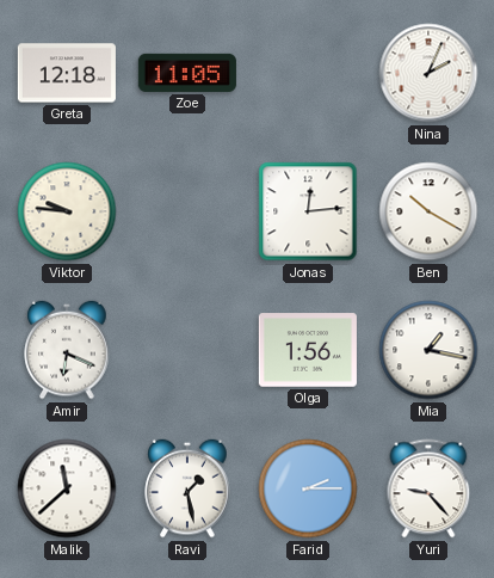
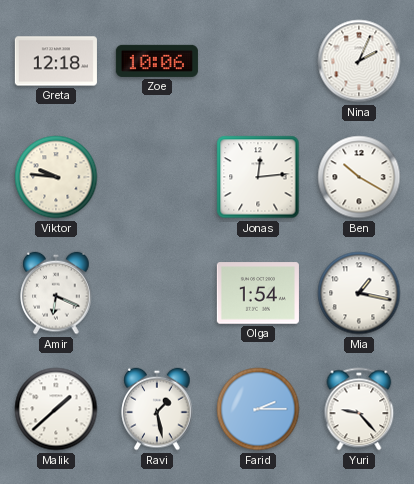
Zoe: 11:05 -> 10:06 (157, 61)
Olga: 1:56 -> 1:54 (258, 293)
Malik: 11:38 -> 1:38 (56, 409)
